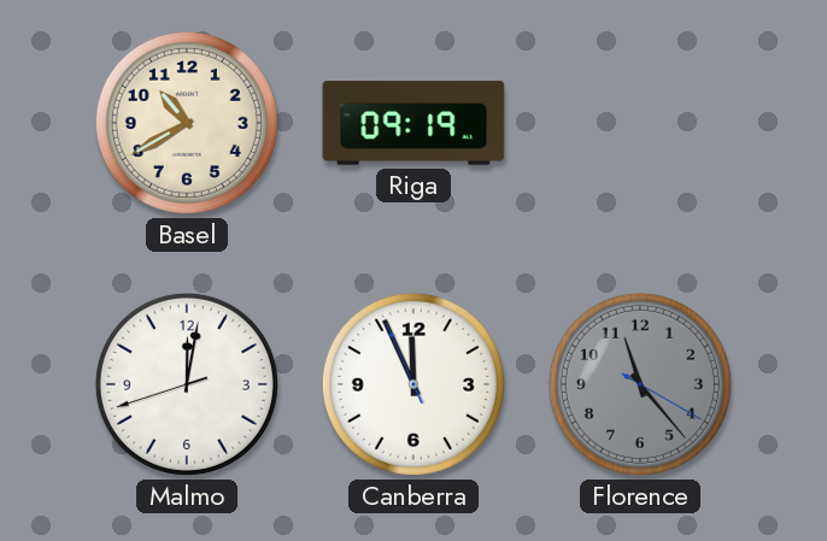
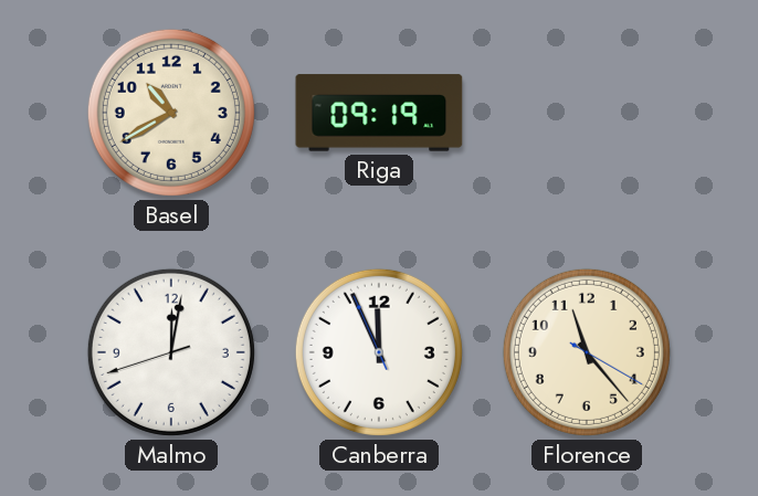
Florence dial: grey -> cream (587, 352)
